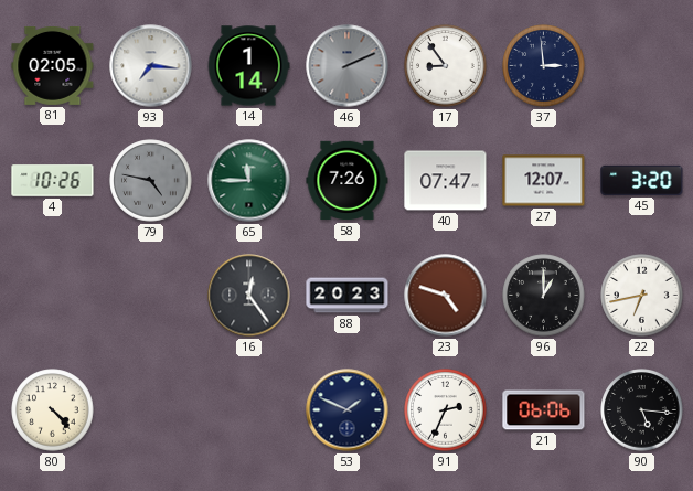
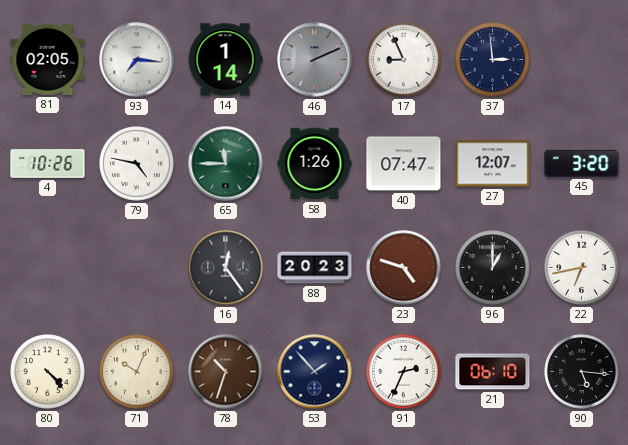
17: 8:54 -> 8:56 (404, 60)
79 dial: grey -> white (137, 164)
58: 7:26 -> 1:26 (315, 164)
71: none -> 10:04 (137, 372)
78: none -> 10:33 (226, 372)
53: 1:49 -> 1:53 (315, 372)
21: 06:06 -> 06:10 (493, 372)
